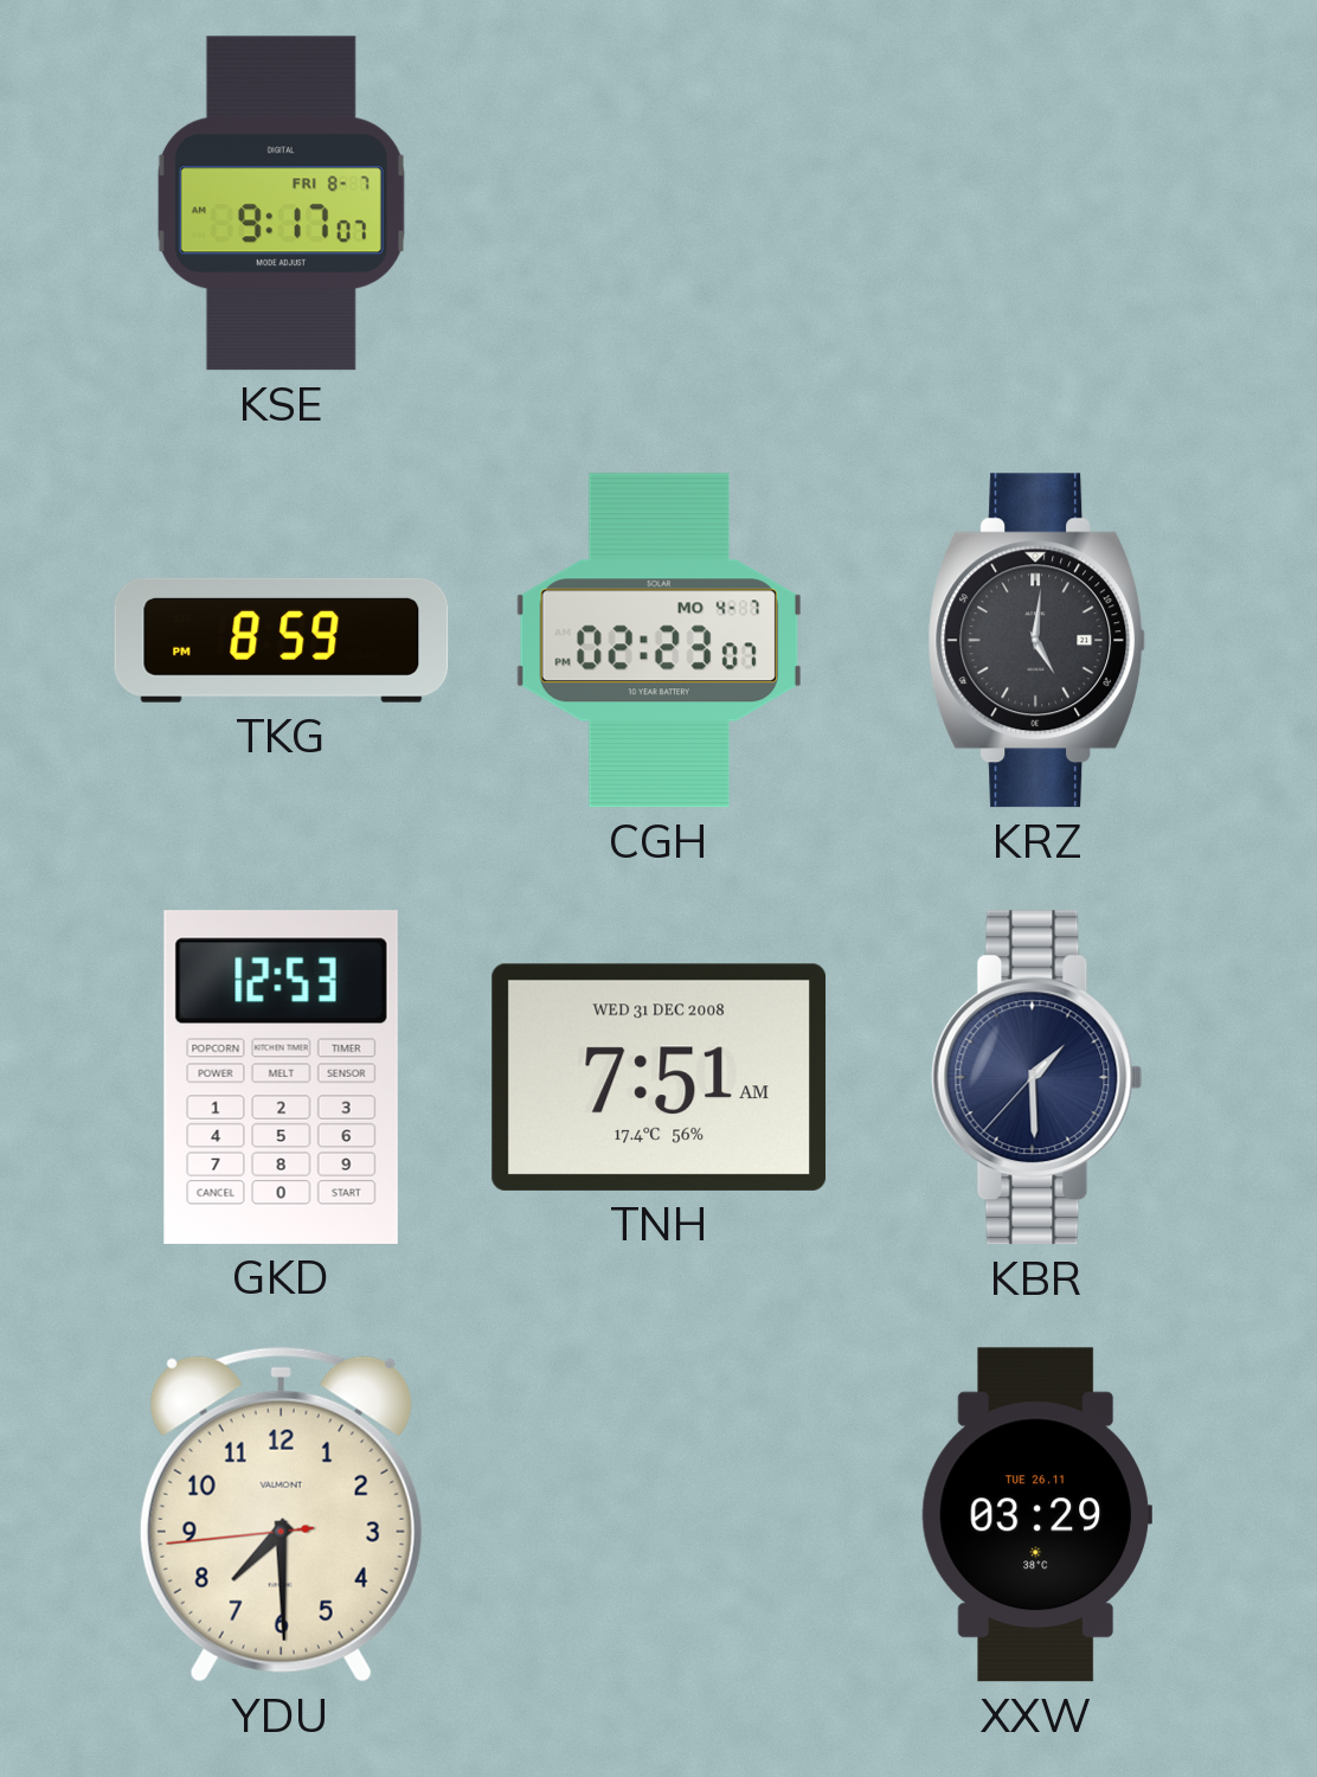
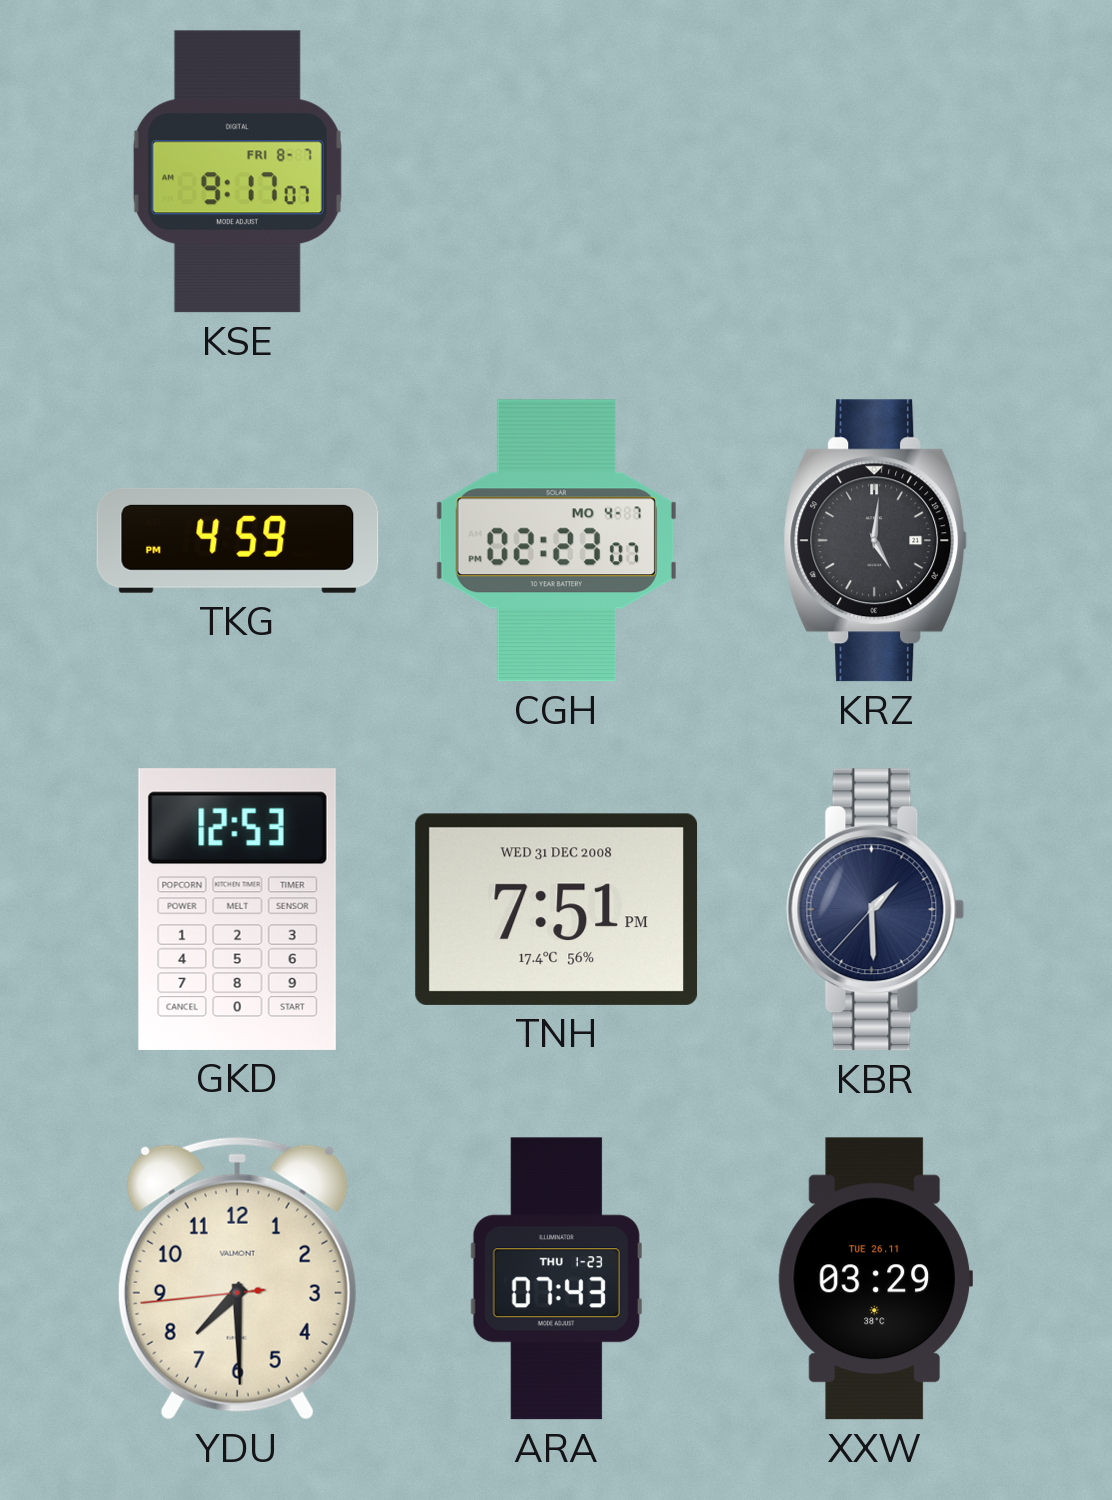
TKG: 8:59 -> 4:59 (238, 540)
TNH: 7:51 AM -> 7:51 PM (557, 909)
ARA: none -> 07:43 (556, 1279)
